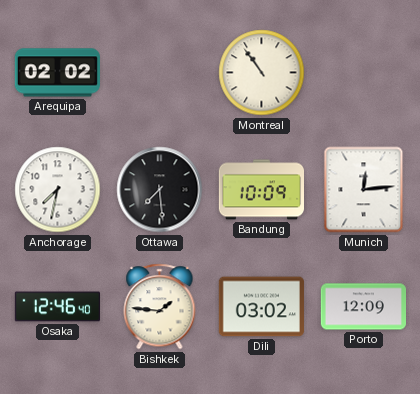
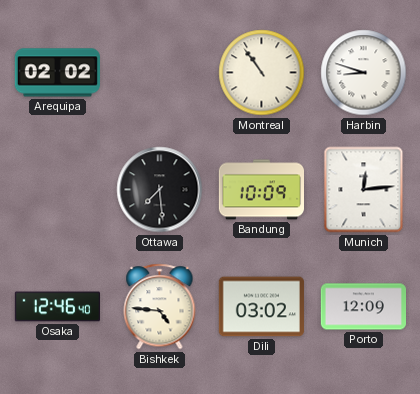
Harbin: none -> 8:48 (364, 73)
Anchorage: 7:32 -> none (58, 190)
Bishkek: 1:46 -> 4:46 (160, 307)
